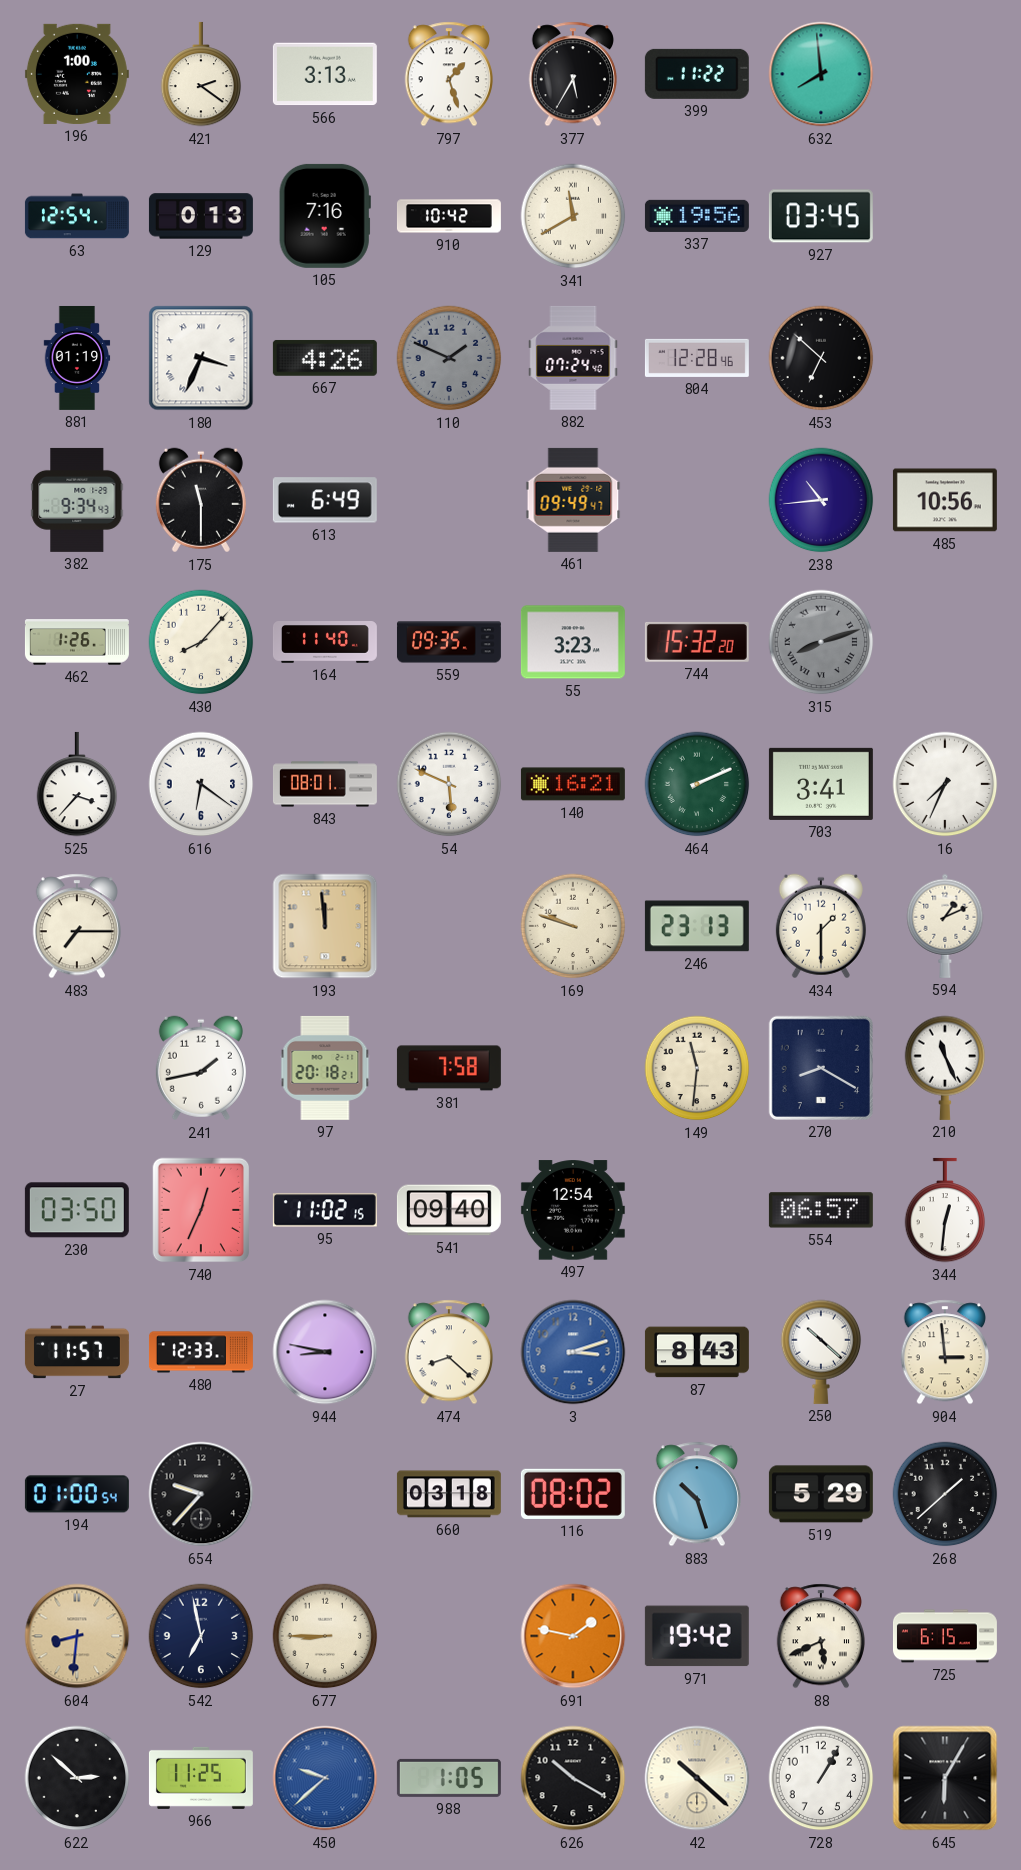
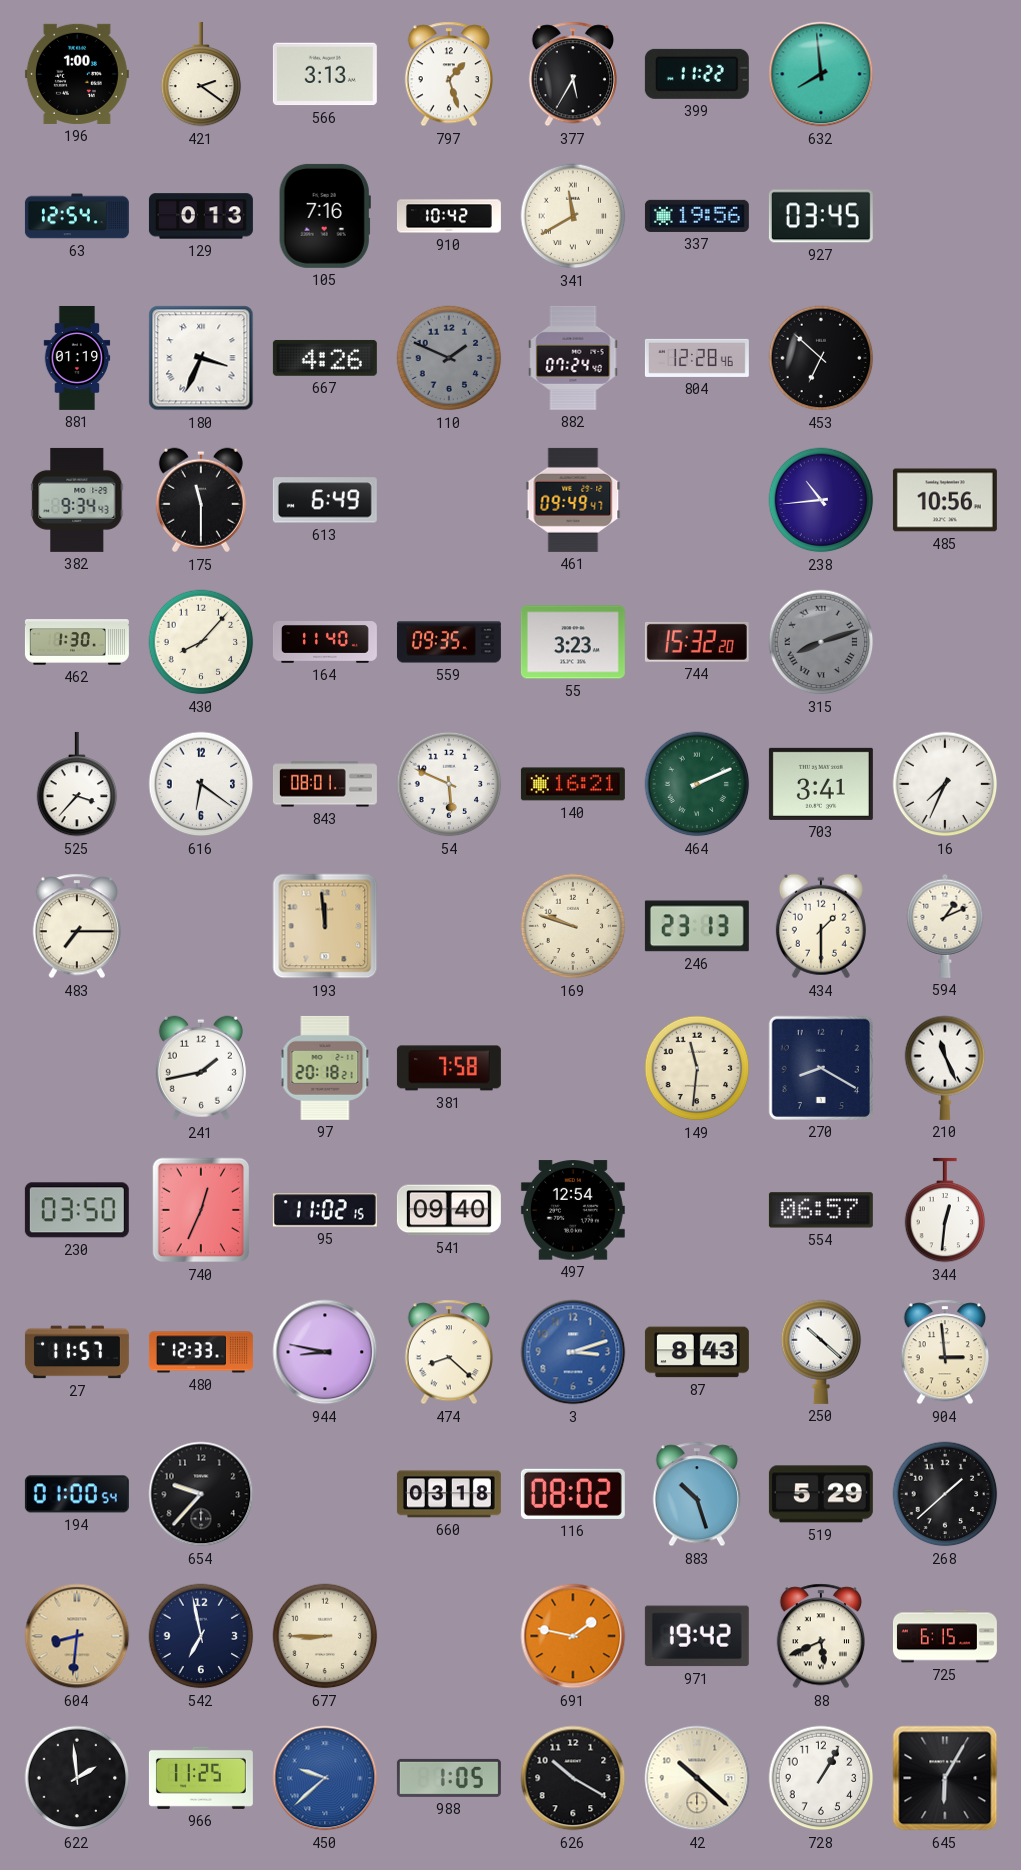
462: 1:26 -> 1:30 (77, 642)
622: 2:52 -> 1:59 (77, 1778)
